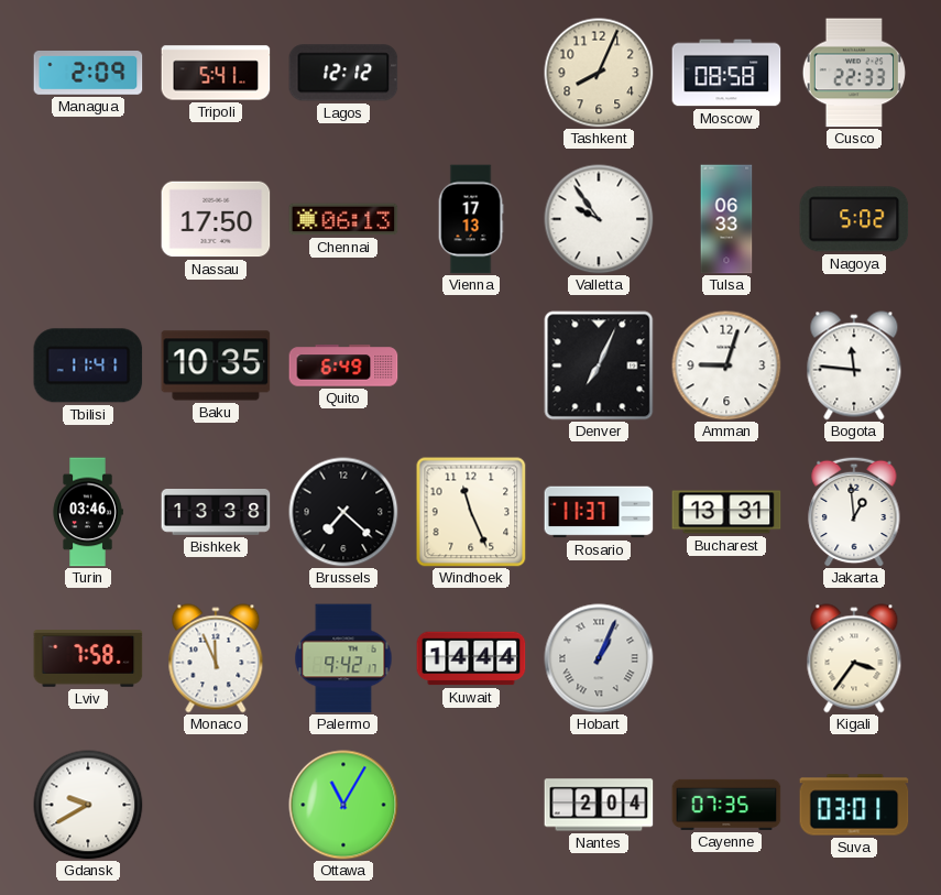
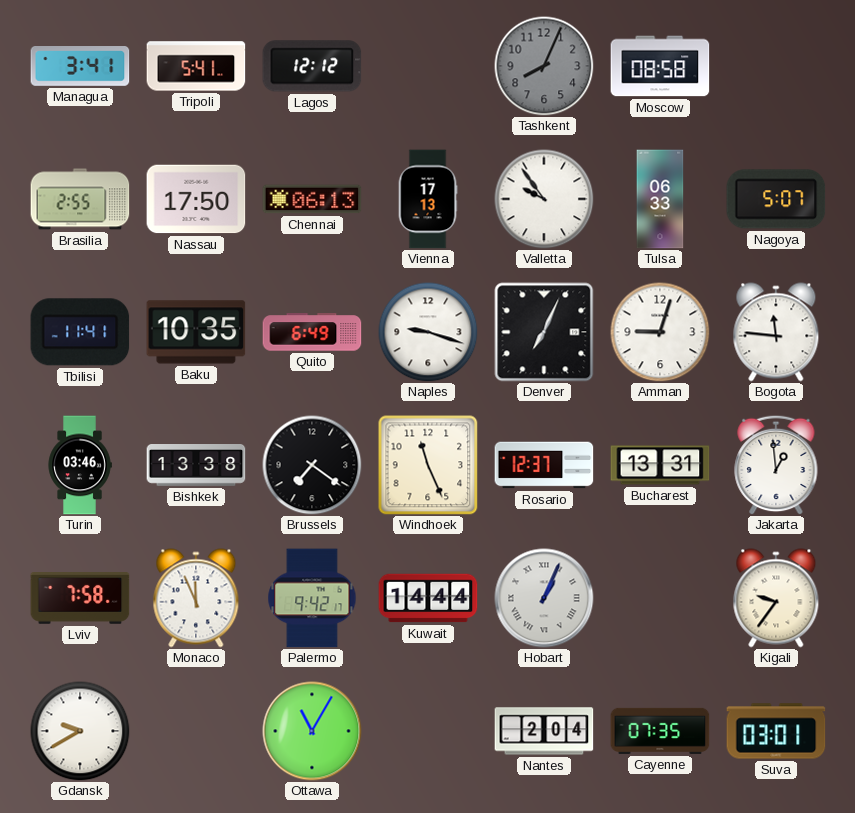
Managua: 2:09 -> 3:41 (80, 67)
Tashkent dial: cream -> grey (544, 66)
Cusco: 22:33 -> none (853, 73)
Brasilia: none -> 2:55 (80, 199)
Nagoya: 5:02 -> 5:07 (776, 199)
Naples: none -> 9:18 (428, 332)
Brussels: 7:22 -> 7:21 (312, 465)
Rosario: 11:37 -> 12:37 (544, 465)
Kigali: 3:36 -> 9:36 (776, 598)
